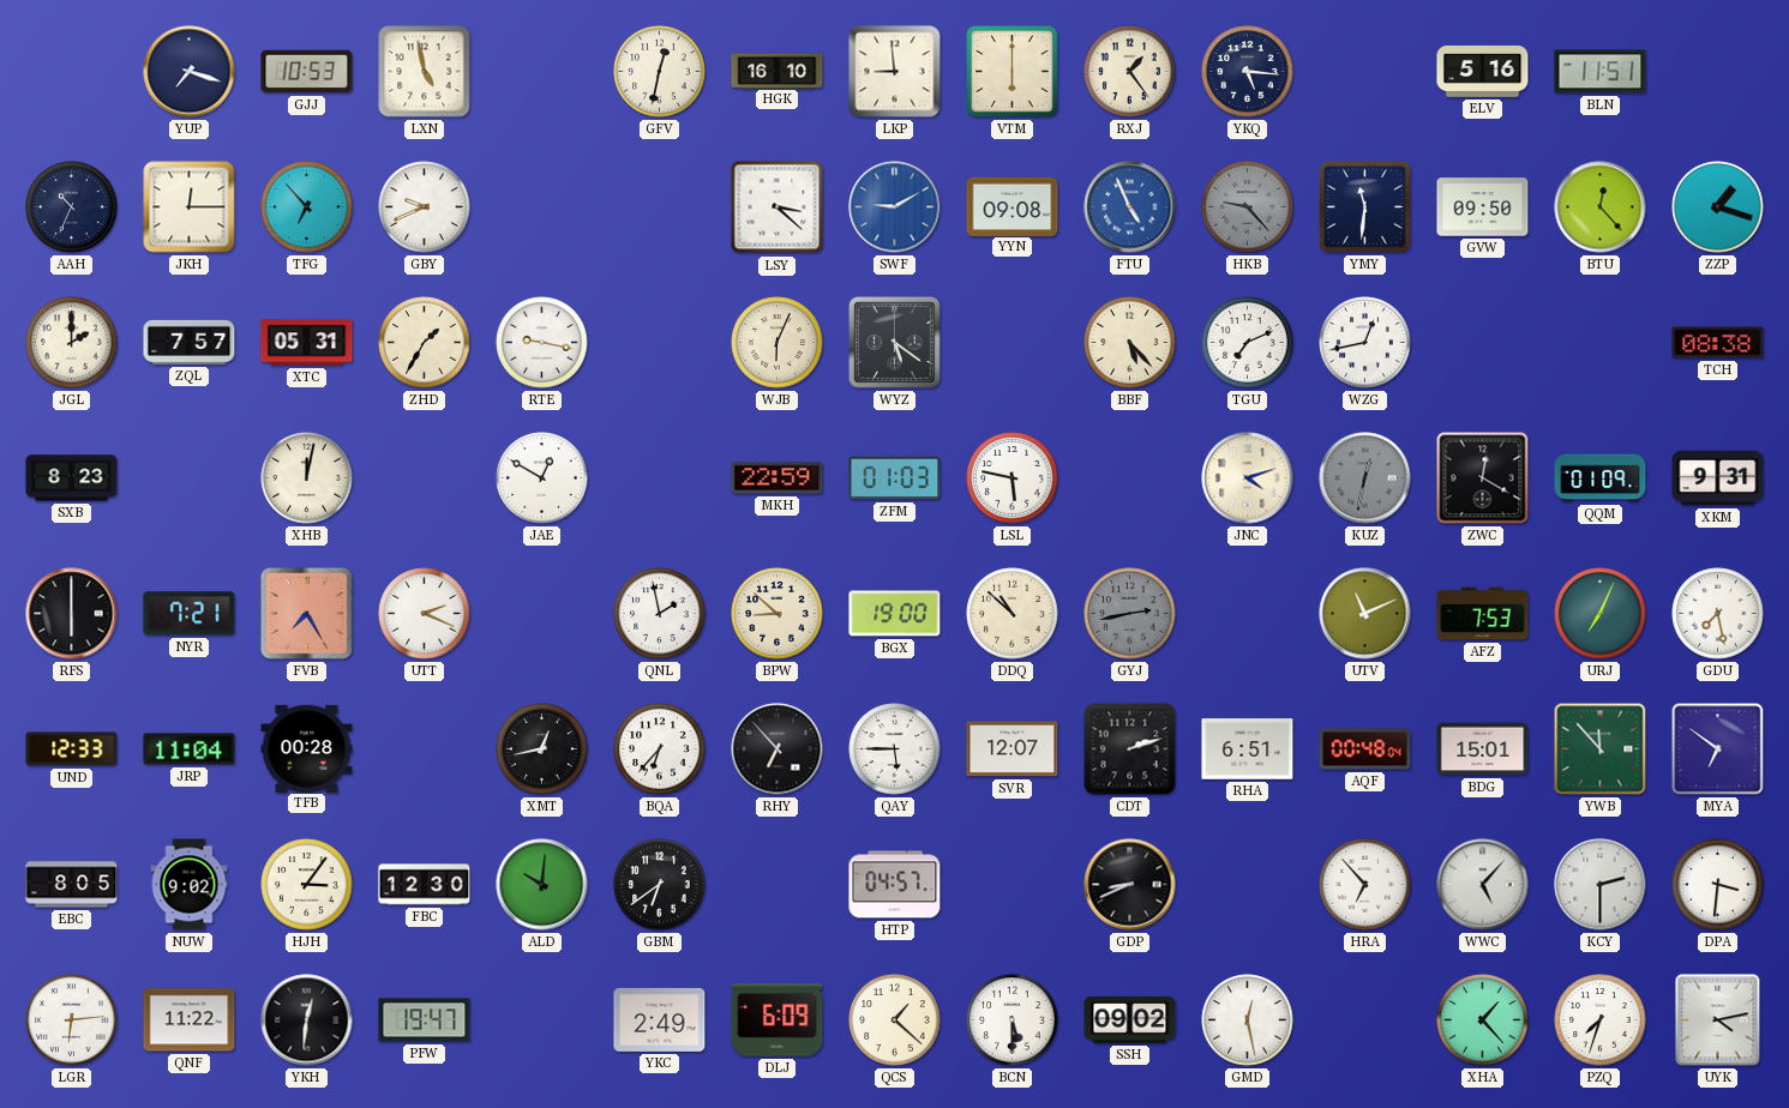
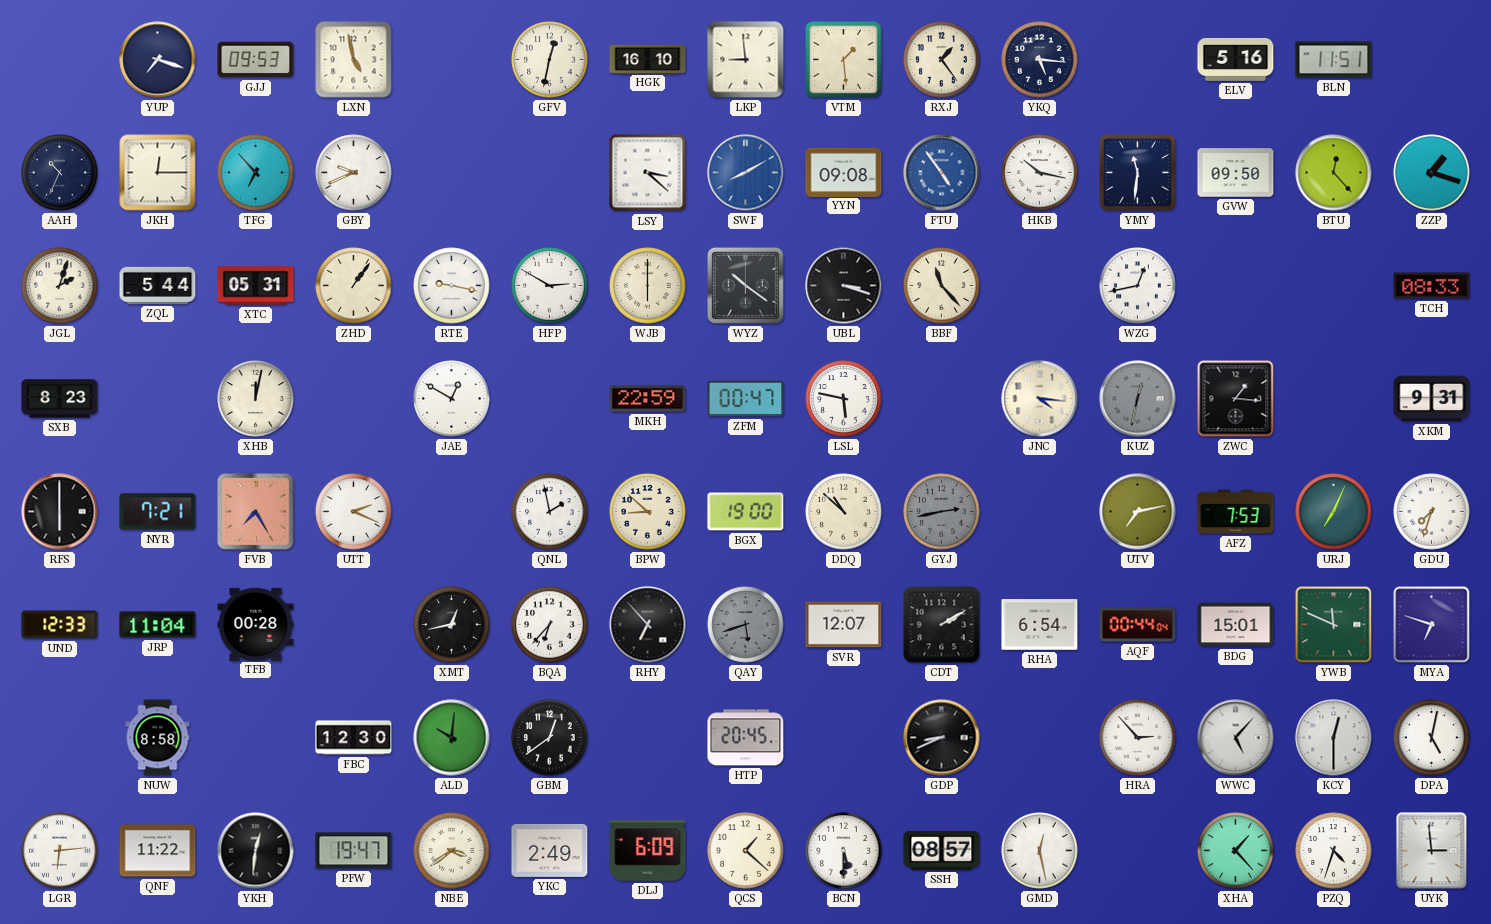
GJJ: 10:53 -> 09:53 (256, 60)
VTM: 6:00 -> 1:29 (844, 60)
SWF: 9:10 -> 8:10 (746, 173)
FTU: 4:56 -> 4:54 (942, 173)
HKB: 9:23 -> 10:17 (1040, 173)
HKB dial: grey -> white (1040, 173)
JGL: 2:00 -> 2:03 (60, 286)
ZQL: 7:57 -> 5:44 (158, 285)
ZHD: 1:35 -> 1:06 (354, 286)
HFP: none -> 2:50 (550, 286)
WJB: 6:04 -> 6:00 (648, 286)
WYZ: 5:21 -> 10:21 (745, 285)
UBL: none -> 3:18 (844, 286)
BBF: 5:23 -> 11:23 (942, 286)
TGU: 7:11 -> none (1248, 343)
TCH: 08:38 -> 08:33 (1432, 286)
ZFM: 01:03 -> 00:47 (746, 399)
JNC: 4:12 -> 4:16 (1040, 399)
ZWC: 12:20 -> 1:16 (1236, 399)
QQM: 01:09 -> none (1601, 478)
UTV: 11:11 -> 7:13 (1138, 512)
GDU: 7:28 -> 7:33 (1432, 512)
QAY: 5:45 -> 5:42 (746, 625)
QAY dial: white -> grey (746, 625)
CDT: 2:12 -> 2:10 (942, 625)
RHA: 6:51 -> 6:54 (1040, 625)
AQF: 00:48 -> 00:44 (1138, 625)
YWB: 11:53 -> 11:49 (1334, 625)
MYA: 6:51 -> 6:48 (1432, 625)
EBC: 8:05 -> none (72, 885)
NUW: 9:02 -> 8:58 (158, 738)
HJH: 3:06 -> none (307, 885)
GBM: 6:39 -> 12:39 (550, 738)
HTP: 04:57 -> 20:45 (746, 738)
HRA: 6:53 -> 2:53 (1138, 738)
KCY: 2:30 -> 12:30 (1334, 738)
DPA: 3:31 -> 5:02 (1432, 738)
NBE: none -> 3:39 (452, 851)
SSH: 09:02 -> 08:57 (942, 850)
PZQ: 7:33 -> 4:33 (1334, 851)
UYK: 4:13 -> 2:59 (1432, 851)
